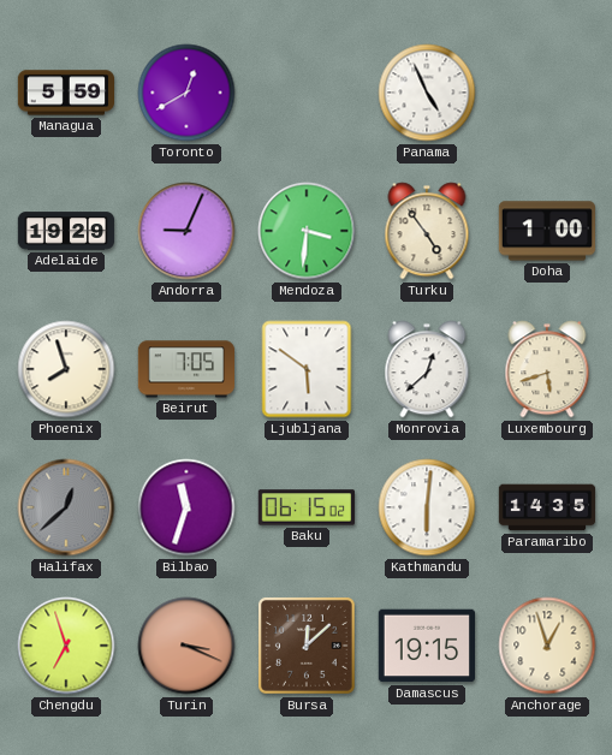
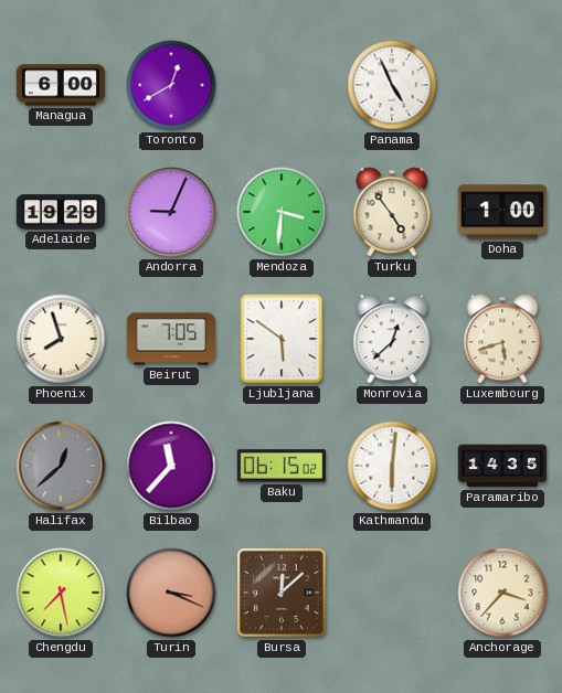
Managua: 5:59 -> 6:00 (60, 85)
Bilbao: 11:33 -> 11:37 (171, 466)
Chengdu: 6:57 -> 7:28 (61, 593)
Damascus: 19:15 -> none (426, 646)
Anchorage: 12:57 -> 3:37 (502, 593)
